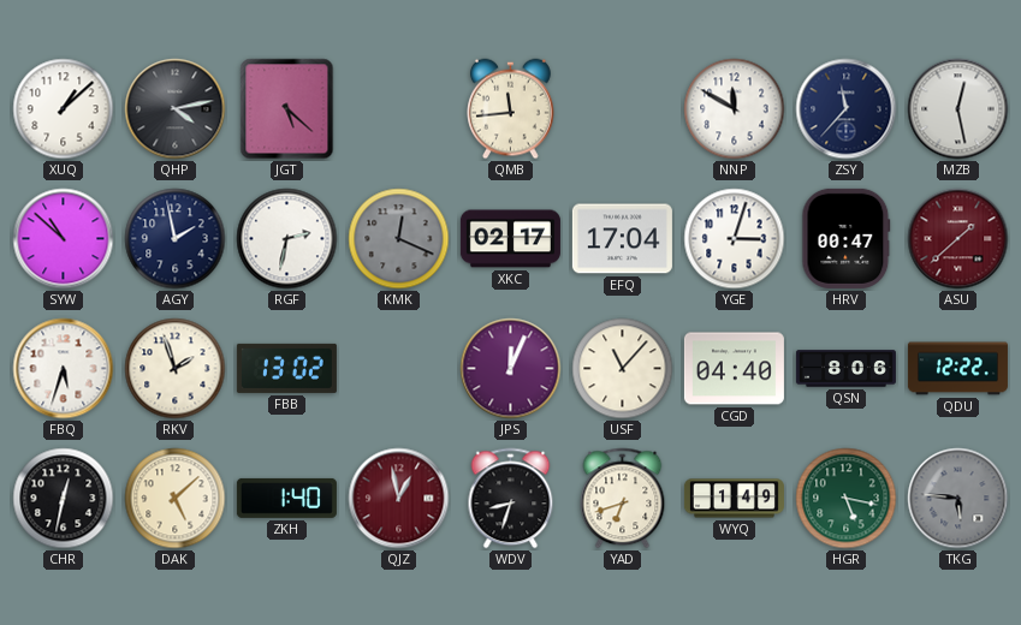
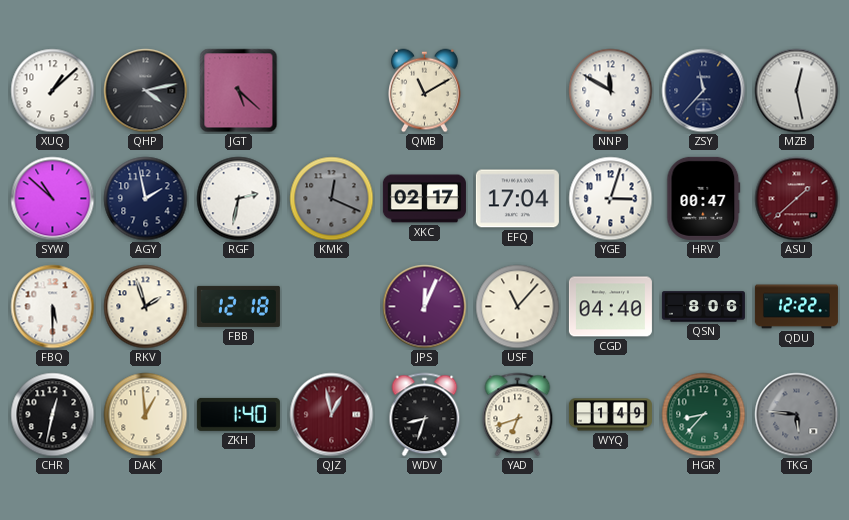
QMB: 11:44 -> 11:10 (425, 91)
FBQ: 5:33 -> 5:30 (53, 307)
FBB: 13:02 -> 12:18 (238, 306)
DAK: 5:08 -> 12:59 (146, 415)
HGR: 5:17 -> 8:37 (704, 415)
